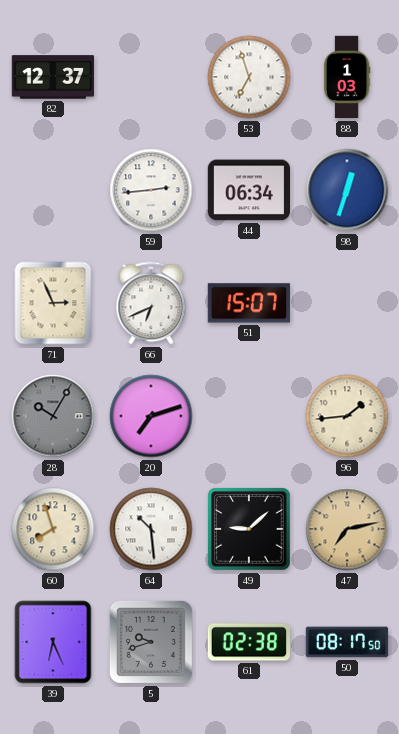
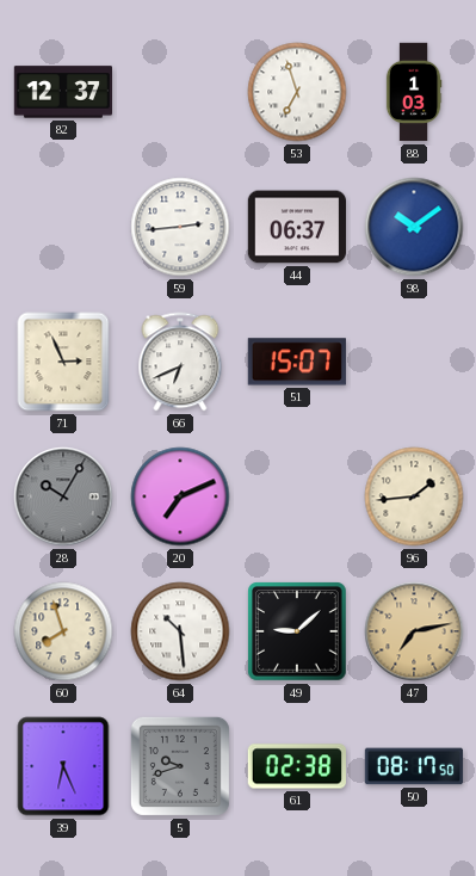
44: 06:34 -> 06:37 (296, 227)
98: 12:33 -> 10:09 (414, 227)
20: 7:12 -> 7:11 (180, 496)
